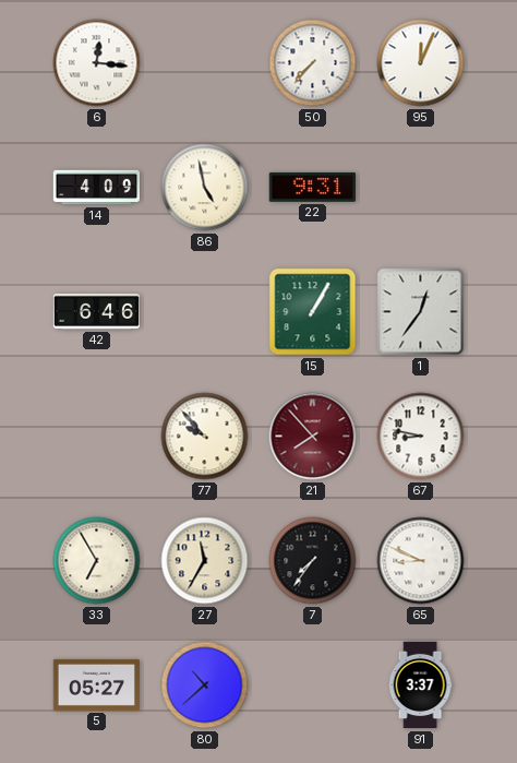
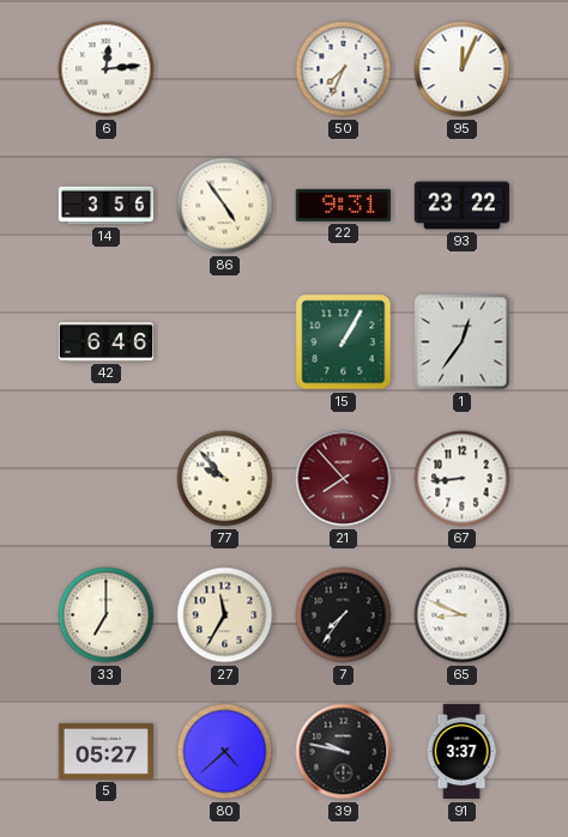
6: 12:16 -> 12:14 (107, 69)
50: 7:37 -> 7:34 (344, 69)
14: 4:09 -> 3:56 (105, 206)
86: 4:58 -> 4:54 (225, 206)
93: none -> 23:22 (461, 206)
67: 8:47 -> 8:44 (463, 479)
33: 6:55 -> 7:00 (107, 615)
80: 10:38 -> 4:38 (225, 752)
39: none -> 9:47 (344, 752)
